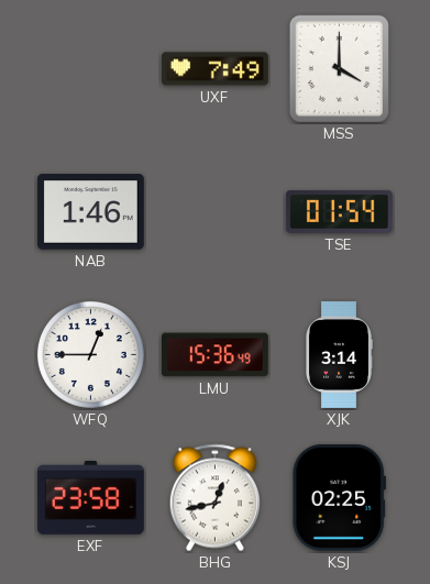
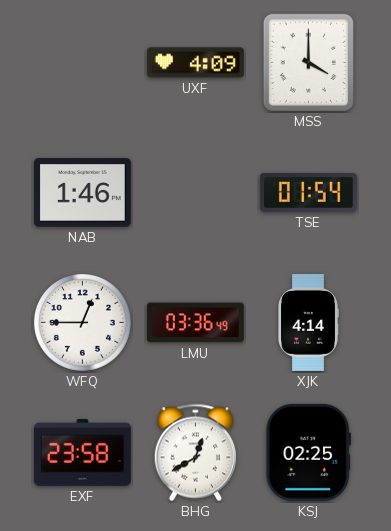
UXF: 7:49 -> 4:09 (195, 63)
LMU: 15:36 -> 03:36 (195, 323)
XJK: 3:14 -> 4:14 (309, 323)
BHG: 12:43 -> 12:40 (195, 453)
